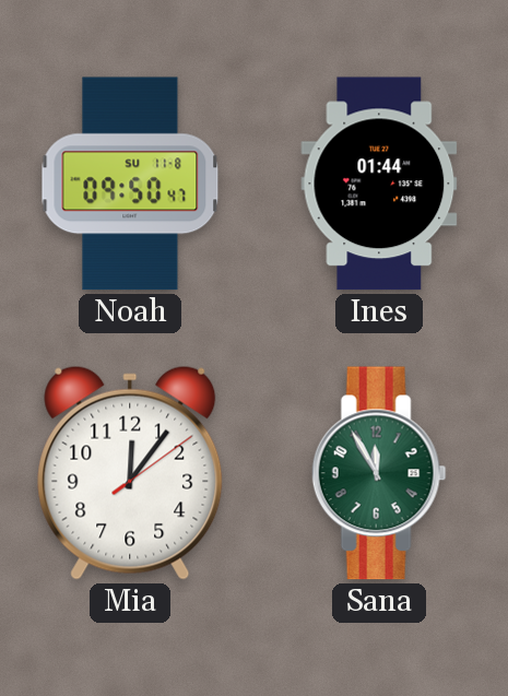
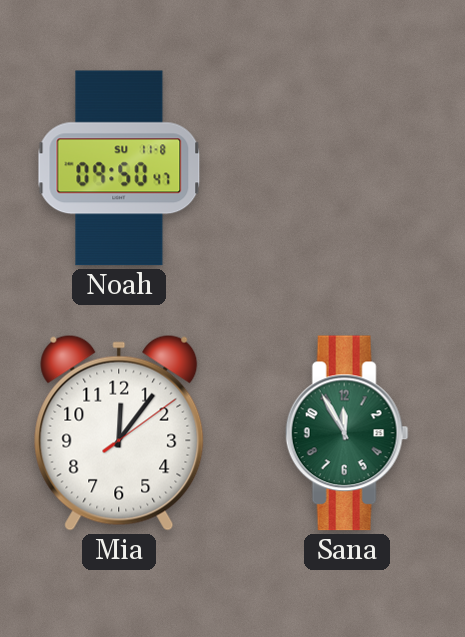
Ines: 01:44 -> none (379, 184)
